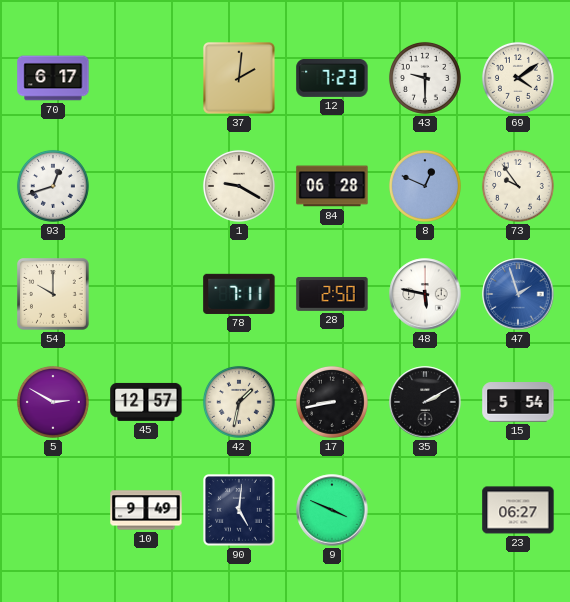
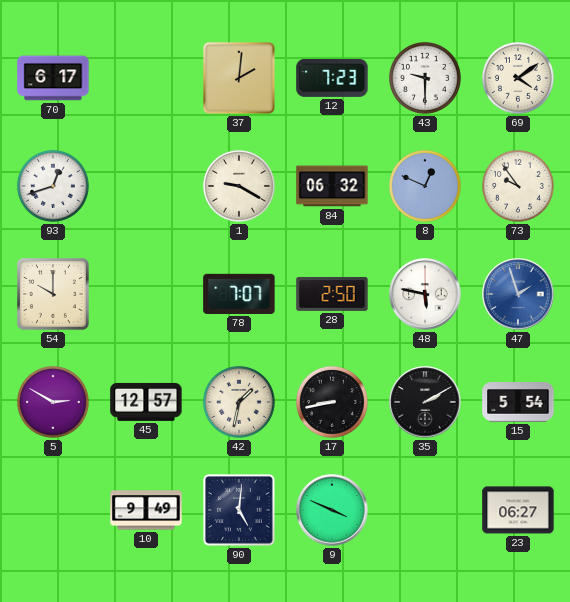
84: 06:28 -> 06:32 (332, 186)
78: 7:11 -> 7:07 (239, 294)
